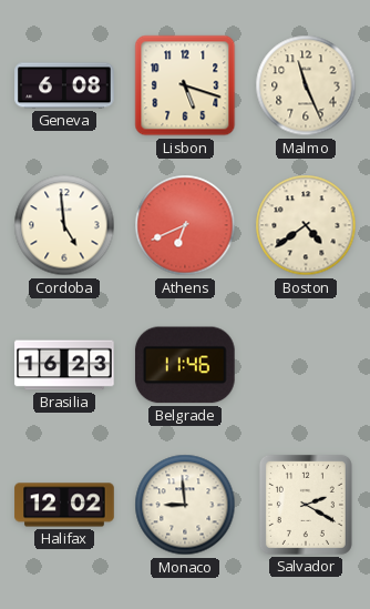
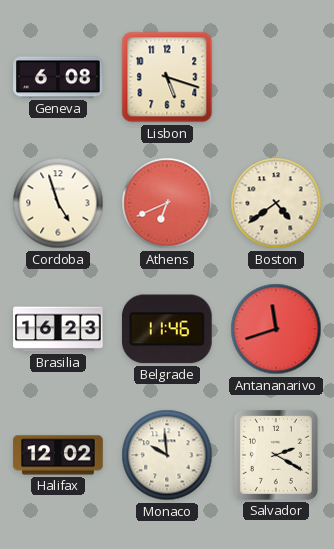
Malmo: 11:26 -> none (306, 85)
Cordoba: 4:59 -> 4:57 (58, 203)
Antananarivo: none -> 11:42 (276, 329)
Monaco: 8:59 -> 9:59 (167, 455)
